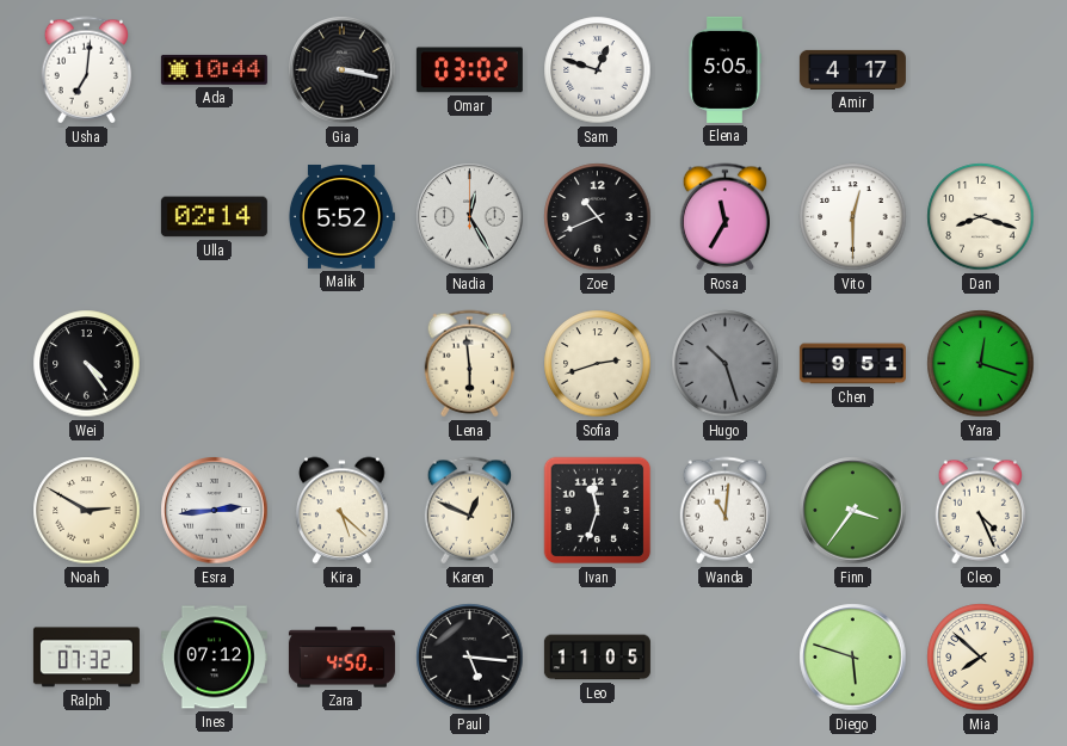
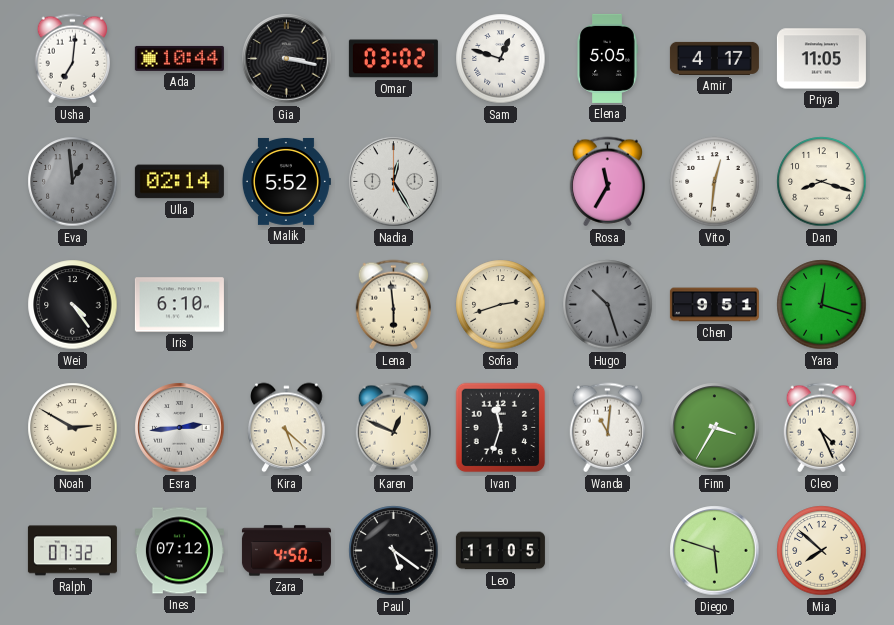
Priya: none -> 11:05 (821, 59)
Eva: none -> 12:59 (73, 182)
Zoe: 10:41 -> none (598, 217)
Vito: 12:30 -> 12:31 (715, 182)
Iris: none -> 6:10 (179, 305)
Finn: 3:36 -> 3:35 (715, 428)
Paul: 5:16 -> 5:21 (394, 551)
